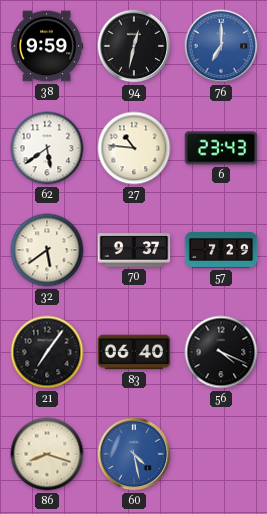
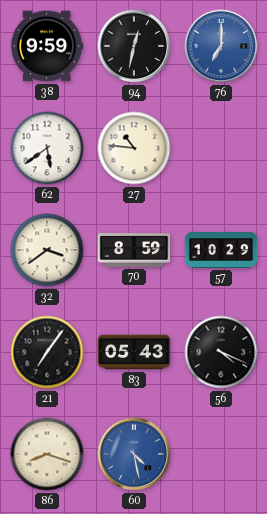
6: 23:43 -> none (221, 148)
32: 5:39 -> 3:39 (47, 250)
70: 9:37 -> 8:59 (134, 250)
57: 7:29 -> 10:29 (221, 250)
83: 06:40 -> 05:43 (134, 352)
